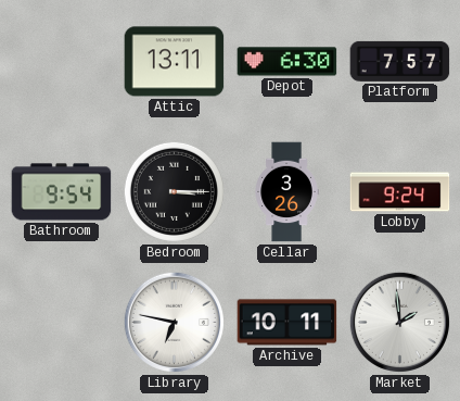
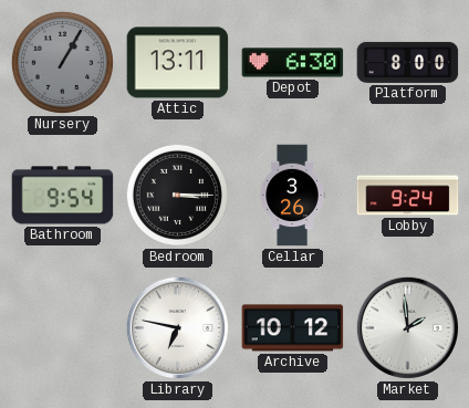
Nursery: none -> 1:05 (62, 62)
Platform: 7:57 -> 8:00 (408, 62)
Archive: 10:11 -> 10:12 (293, 328)
